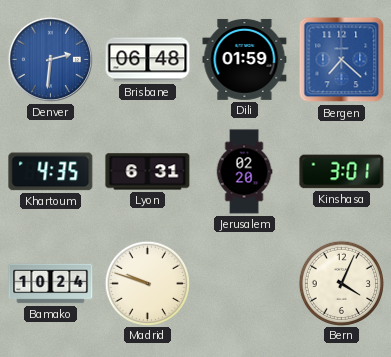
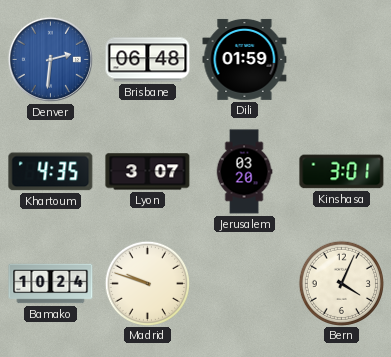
Bergen: 7:22 -> none (342, 60)
Lyon: 6:31 -> 3:07 (148, 172)
Jerusalem: 02:20 -> 03:20 (244, 172)
